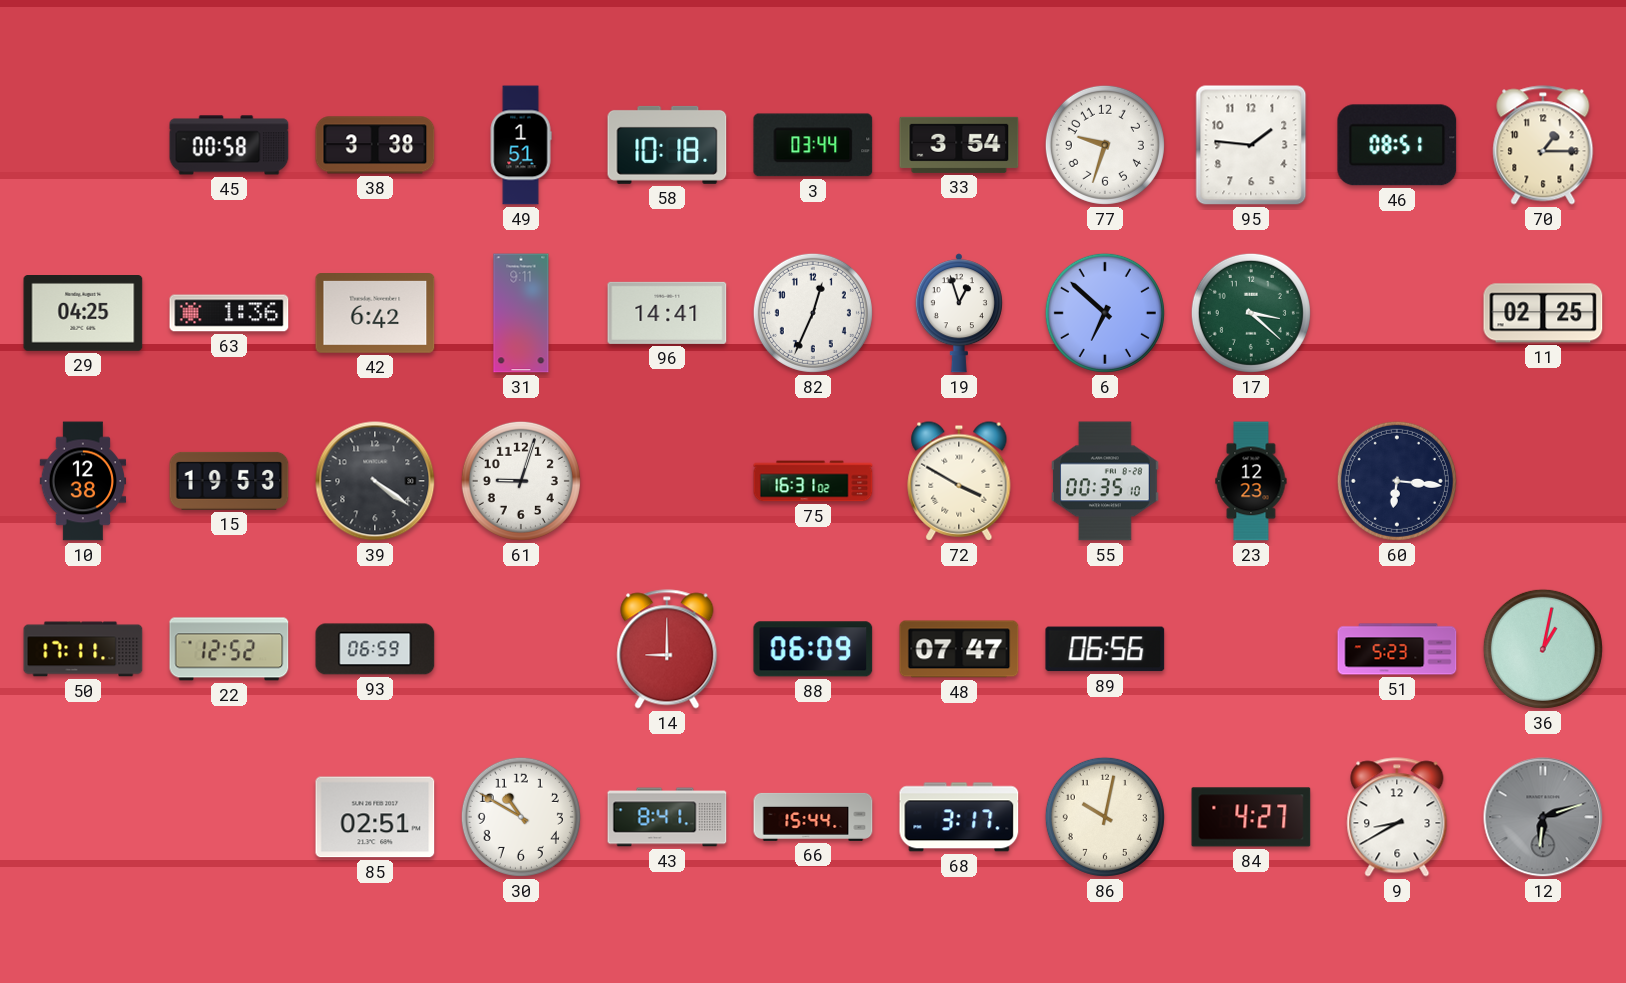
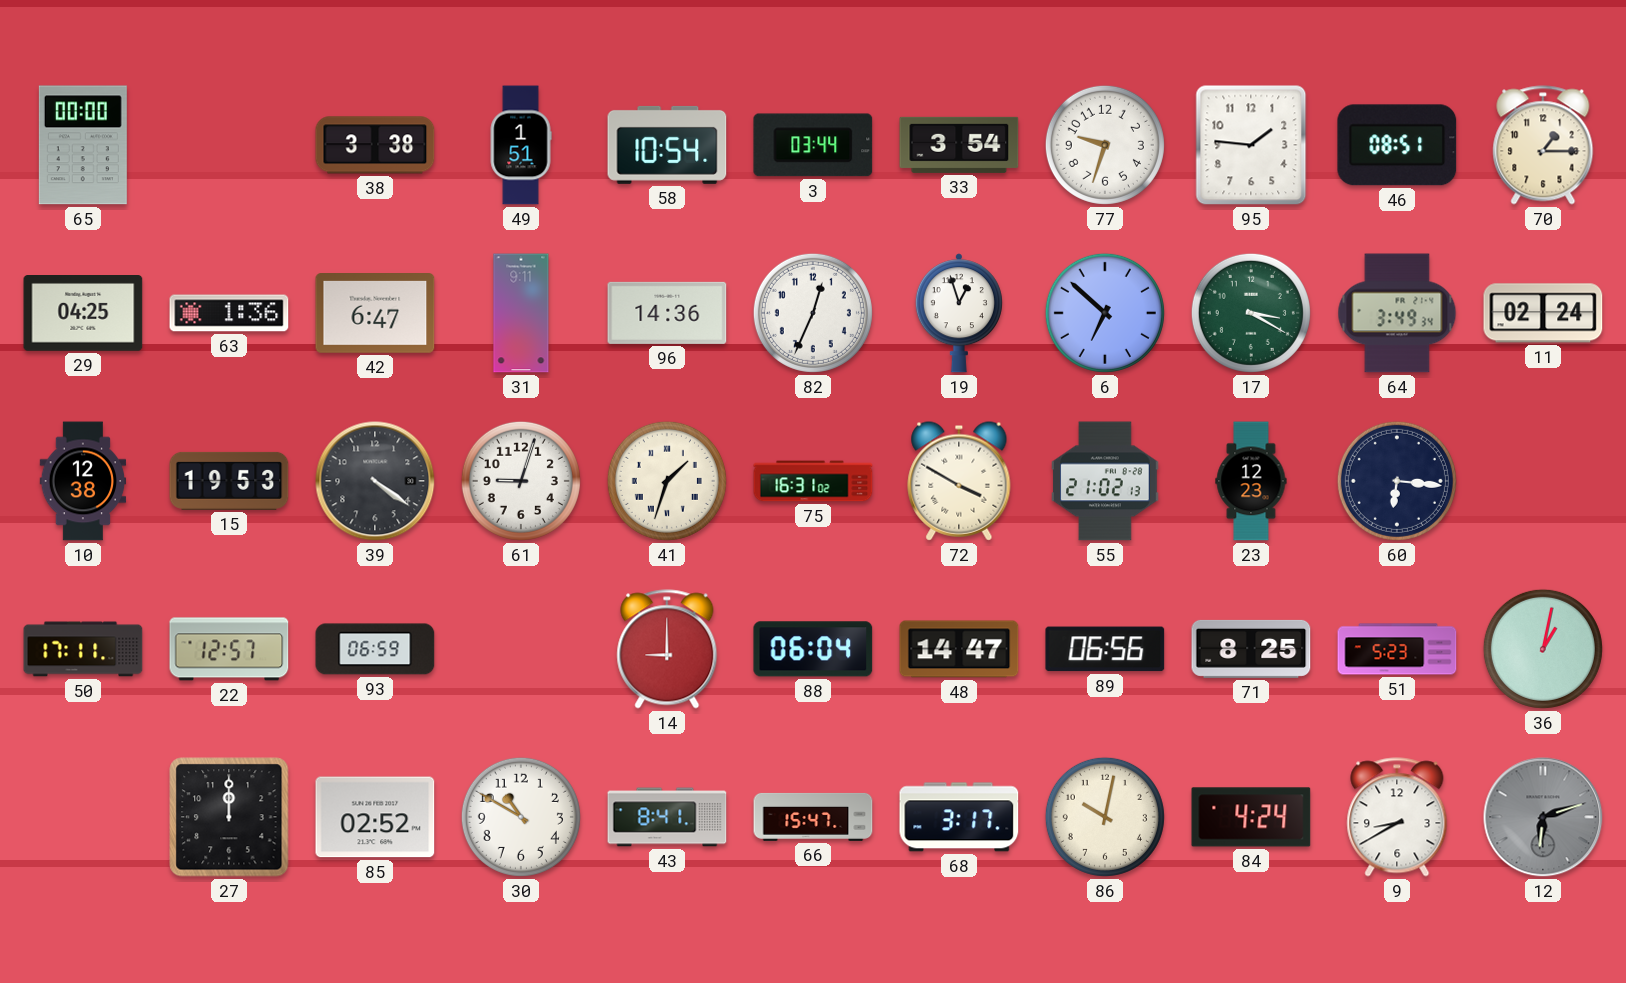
65: none -> 00:00 (83, 145)
45: 00:58 -> none (229, 145)
58: 10:18 -> 10:54 (667, 145)
42: 6:42 -> 6:47 (375, 314)
96: 14:41 -> 14:36 (667, 313)
17: 3:22 -> 3:20 (1251, 313)
64: none -> 3:49 (1397, 313)
11: 02:25 -> 02:24 (1543, 313)
41: none -> 1:33 (667, 481)
55: 00:35 -> 21:02 (1105, 481)
22: 12:52 -> 12:57 (229, 649)
88: 06:09 -> 06:04 (813, 649)
48: 07:47 -> 14:47 (959, 649)
71: none -> 8:25 (1251, 649)
27: none -> 12:00 (229, 817)
85: 02:51 -> 02:52 (375, 817)
66: 15:44 -> 15:47 (813, 817)
84: 4:27 -> 4:24 (1251, 817)
